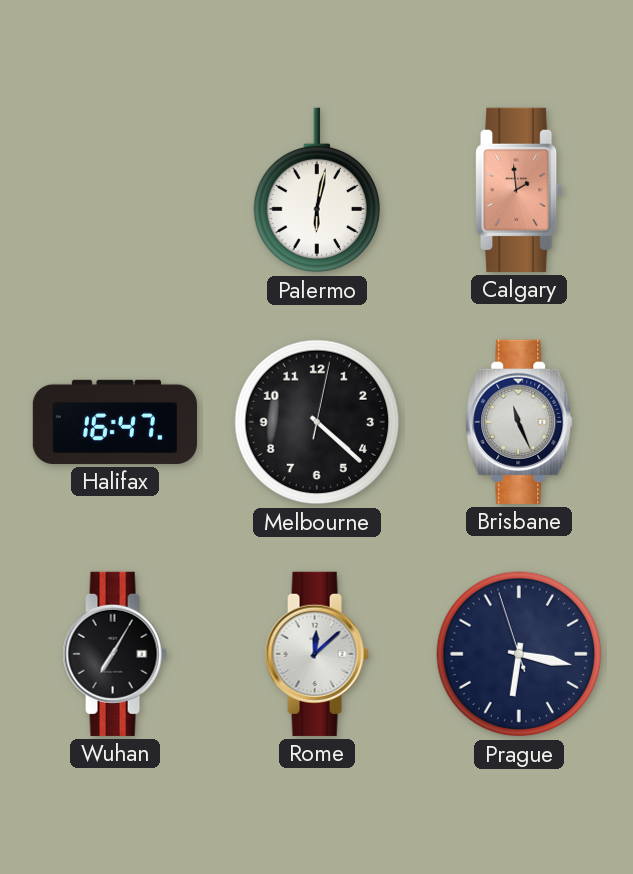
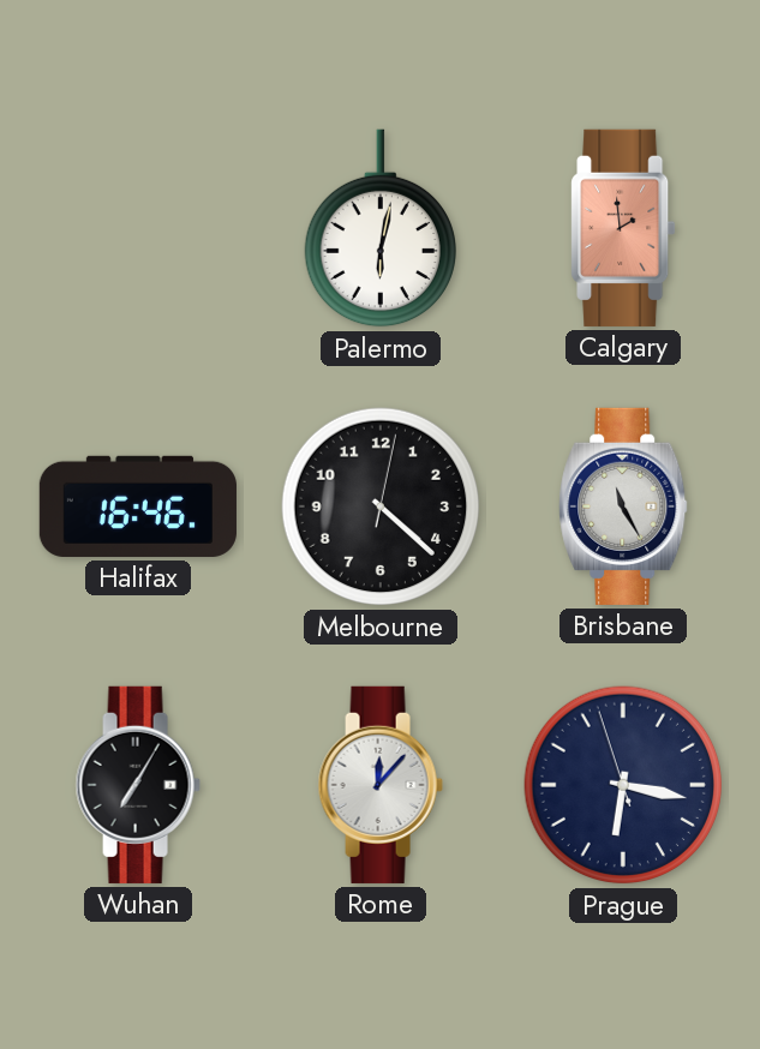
Halifax: 16:47 -> 16:46 (138, 506)
Brisbane: 11:26 -> 11:25 (623, 506)
Rome: 12:08 -> 12:07 (381, 785)
